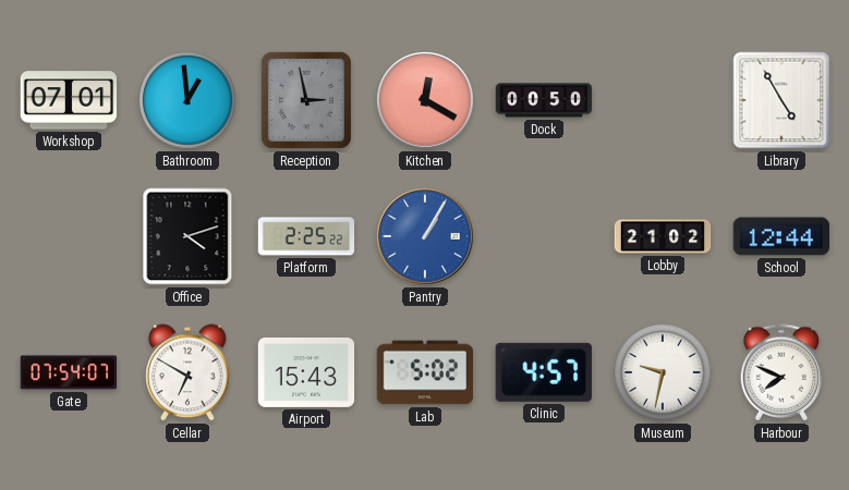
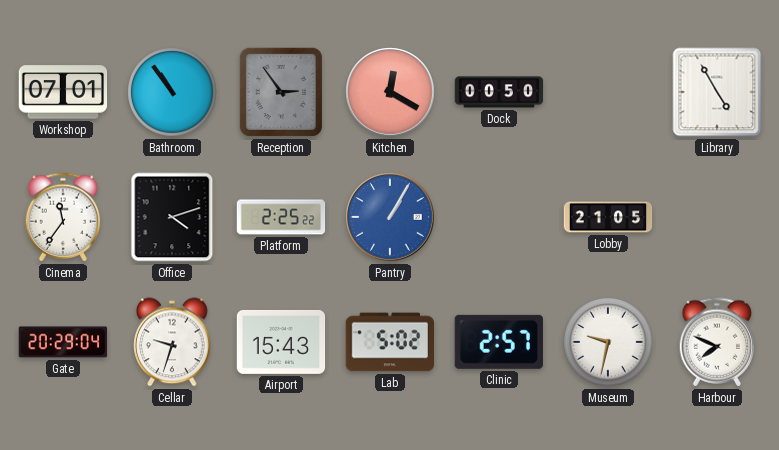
Bathroom: 12:59 -> 10:54 (172, 92)
Reception: 2:58 -> 2:54 (281, 92)
Cinema: none -> 11:36 (63, 217)
Lobby: 21:02 -> 21:05 (608, 217)
School: 12:44 -> none (781, 236)
Gate: 07:54 -> 20:29 (63, 342)
Cellar: 6:50 -> 9:33 (172, 342)
Clinic: 4:57 -> 2:57 (499, 342)
